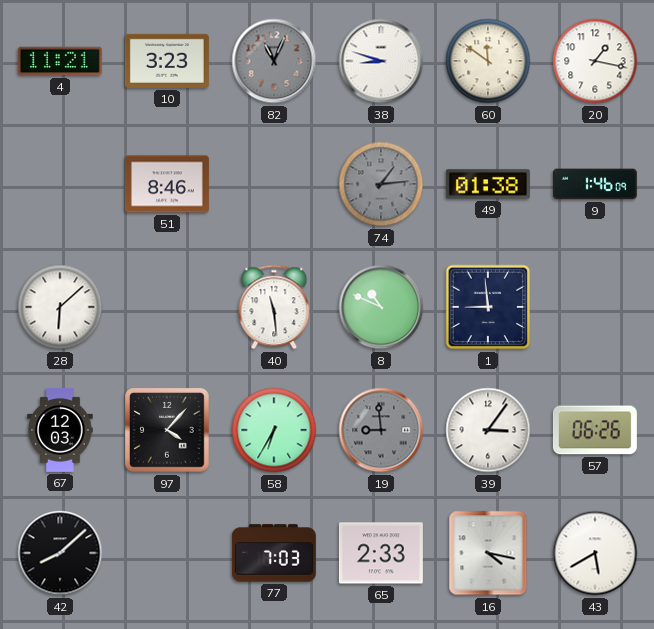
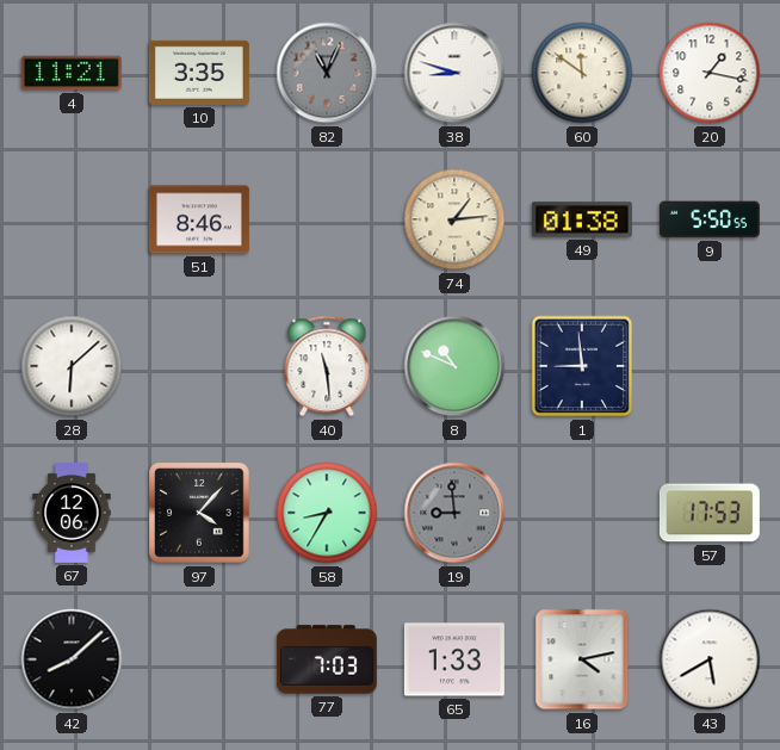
10: 3:23 -> 3:35 (199, 73)
74 dial: grey -> cream (454, 219)
9: 1:46 -> 5:50 (710, 219)
67: 12:03 -> 12:06 (72, 513)
58: 6:35 -> 8:35 (327, 513)
39: 3:06 -> none (488, 430)
57: 06:26 -> 17:53 (710, 513)
65: 2:33 -> 1:33 (454, 659)
16: 4:17 -> 4:13 (582, 659)
